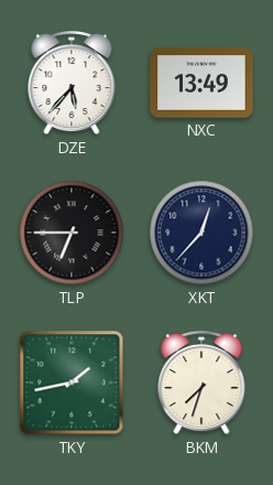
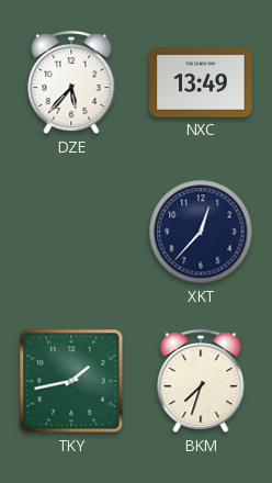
TLP: 6:45 -> none (72, 233)
